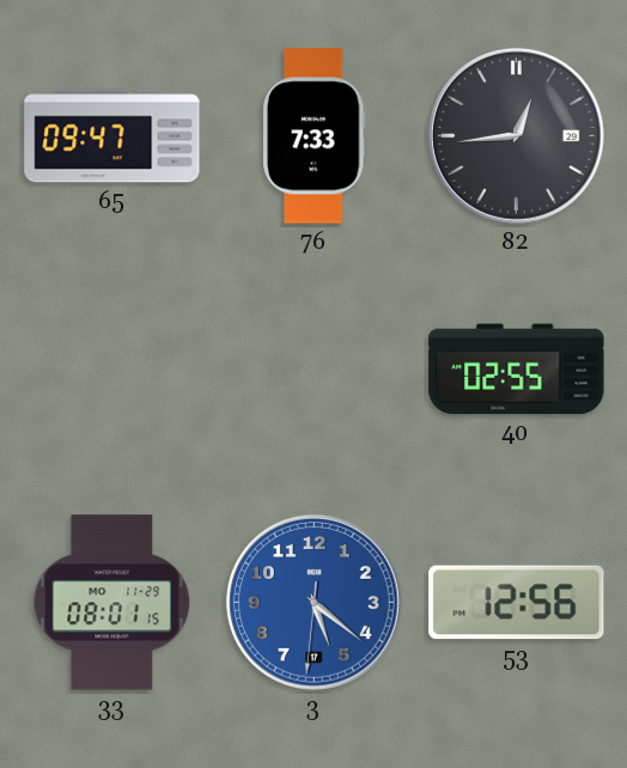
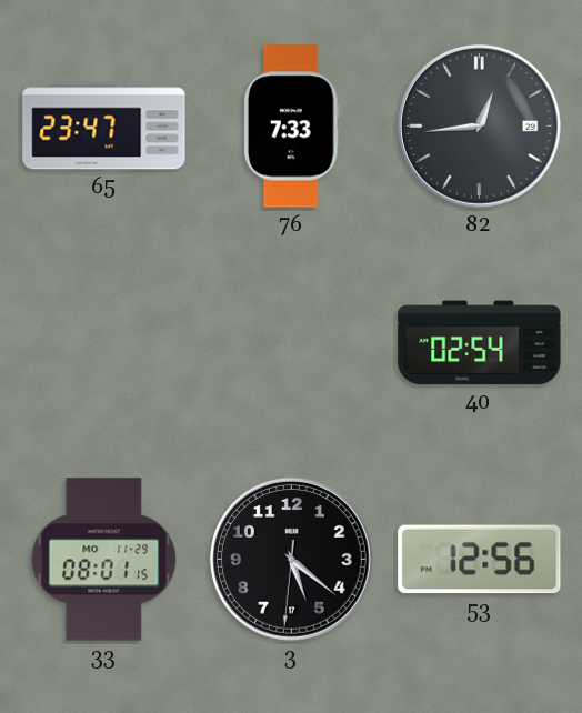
65: 09:47 -> 23:47 (104, 127)
40: 02:55 -> 02:54 (480, 343)
3 dial: blue -> black (291, 559)
